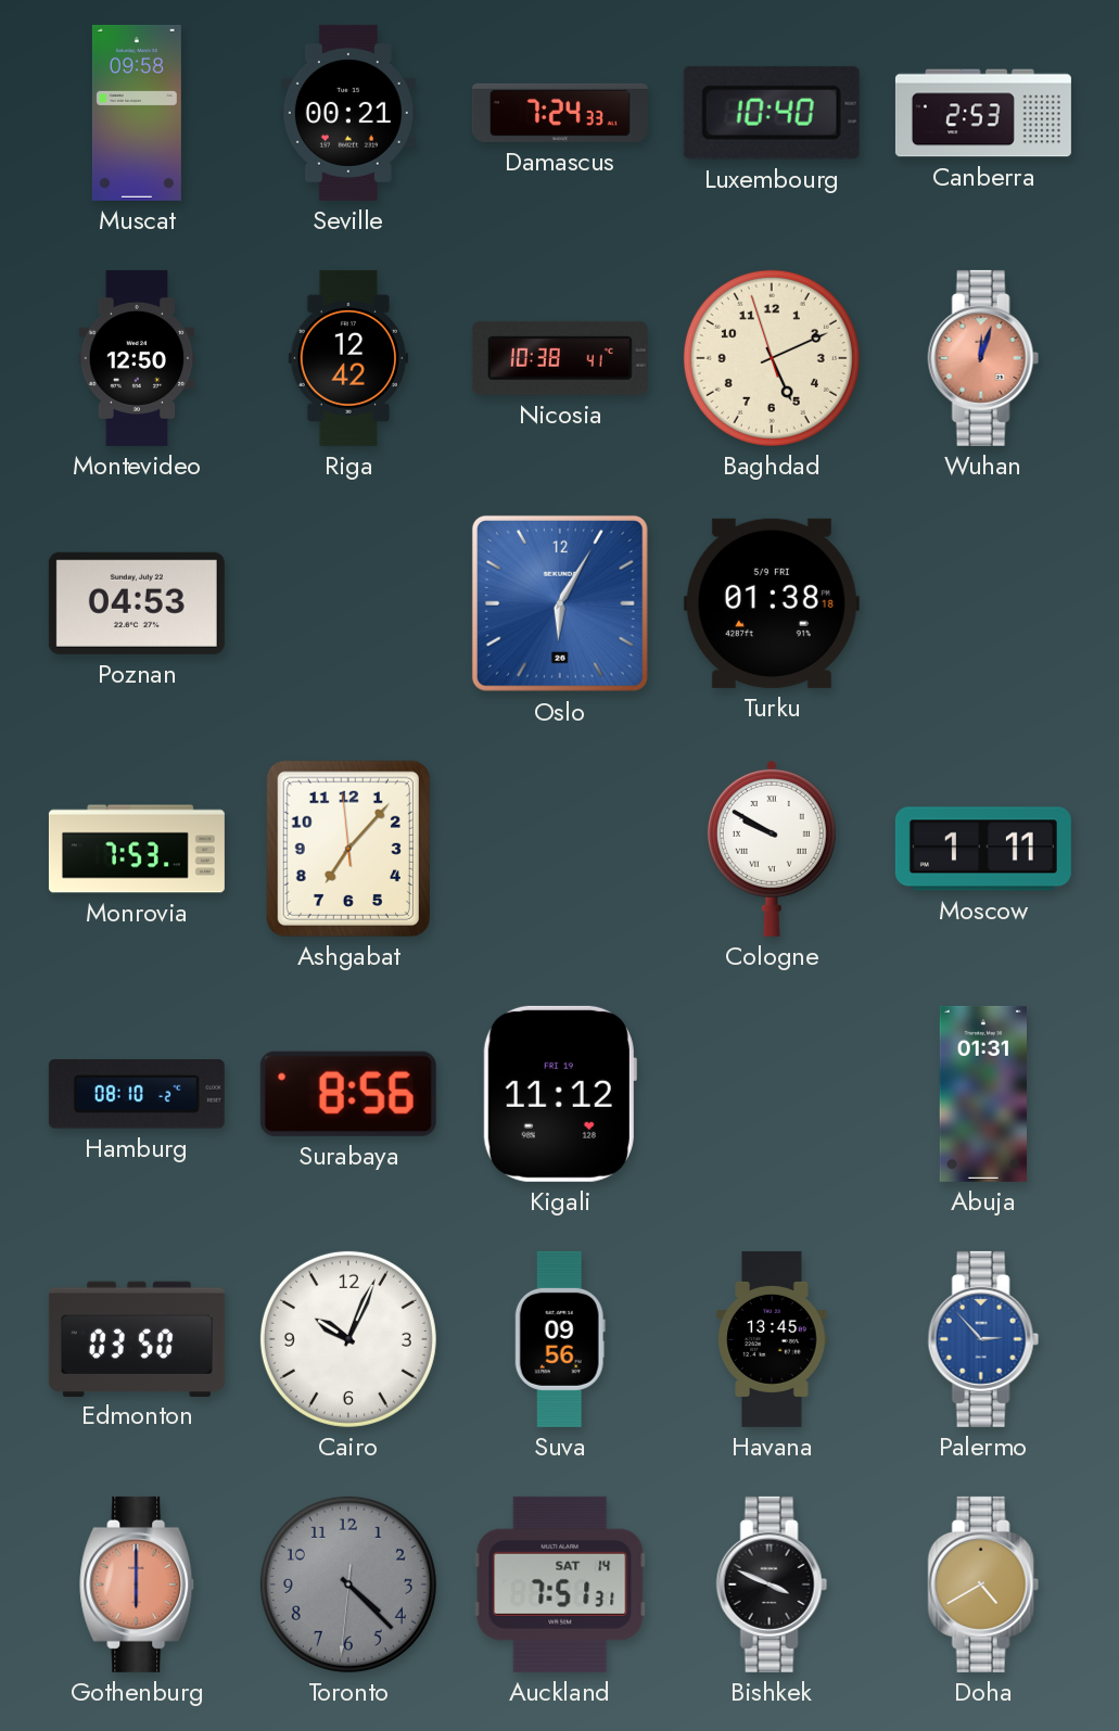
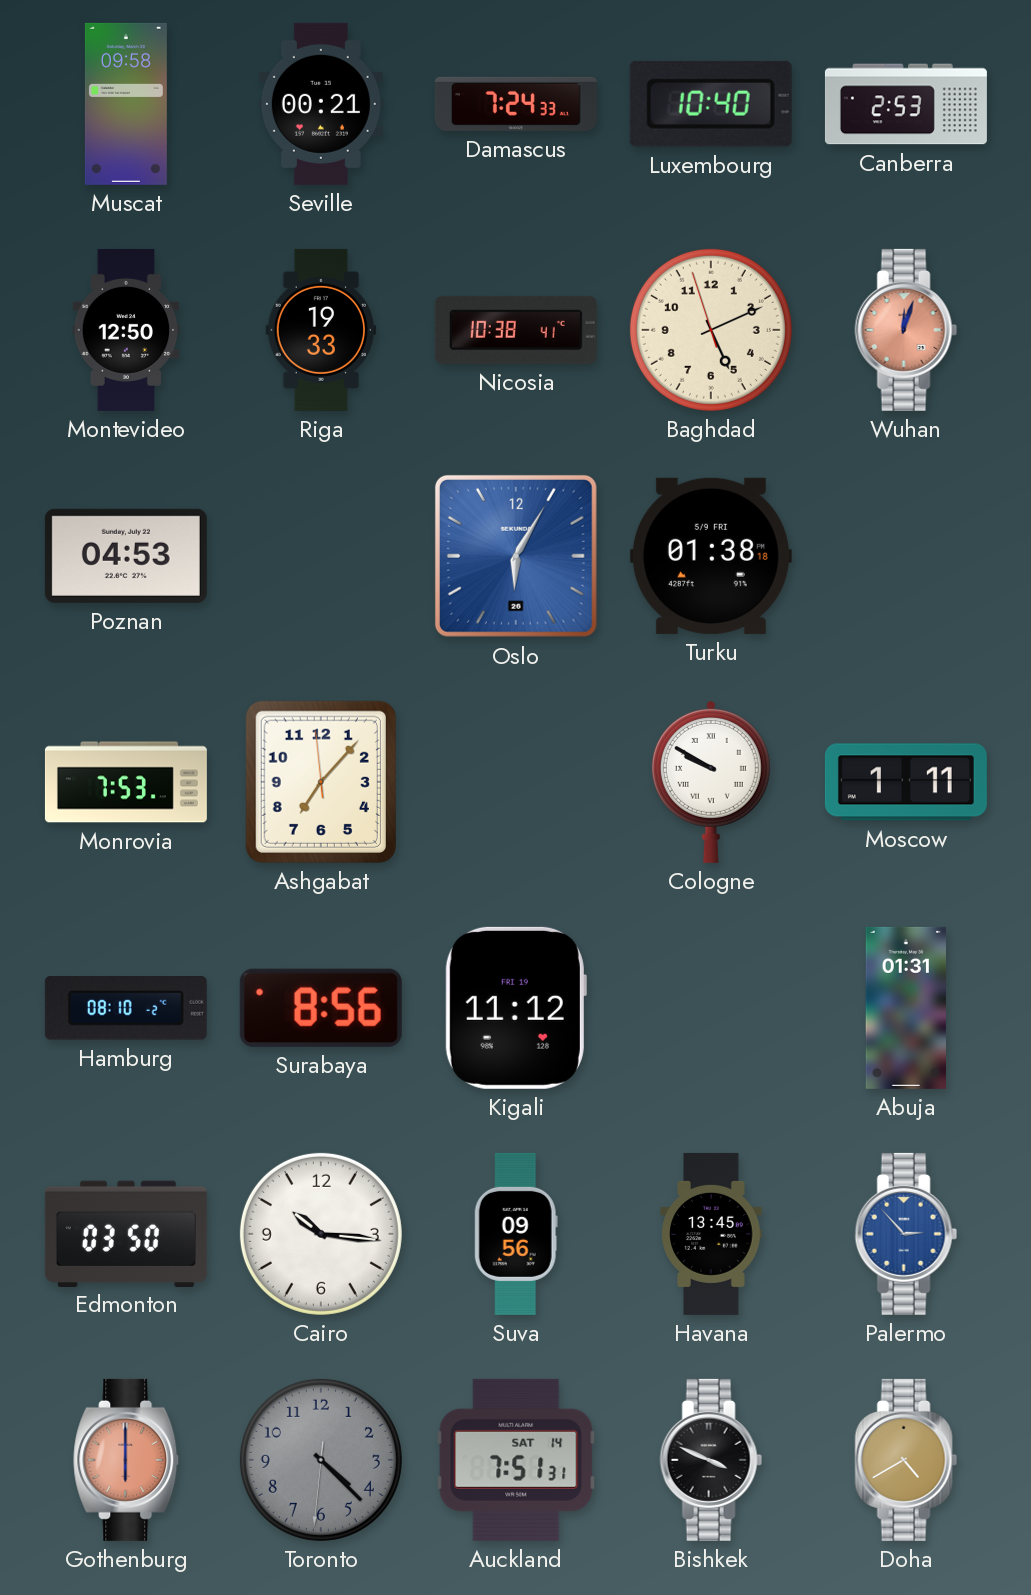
Riga: 12:42 -> 19:33 (320, 330)
Cairo: 10:04 -> 10:16 (321, 1234)
